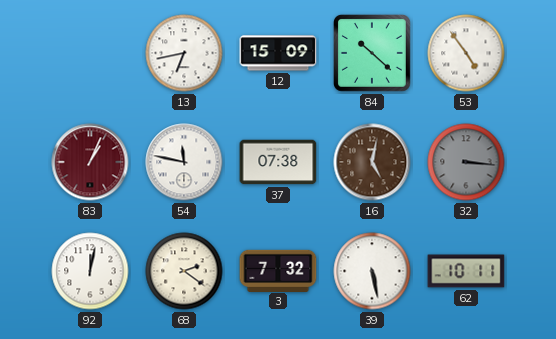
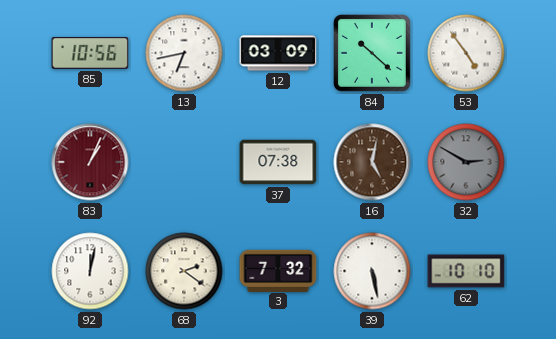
85: none -> 10:56 (90, 53)
12: 15:09 -> 03:09 (278, 53)
54: 11:47 -> none (184, 162)
32: 3:16 -> 2:50 (466, 162)
62: 10:11 -> 10:10 (466, 271)
